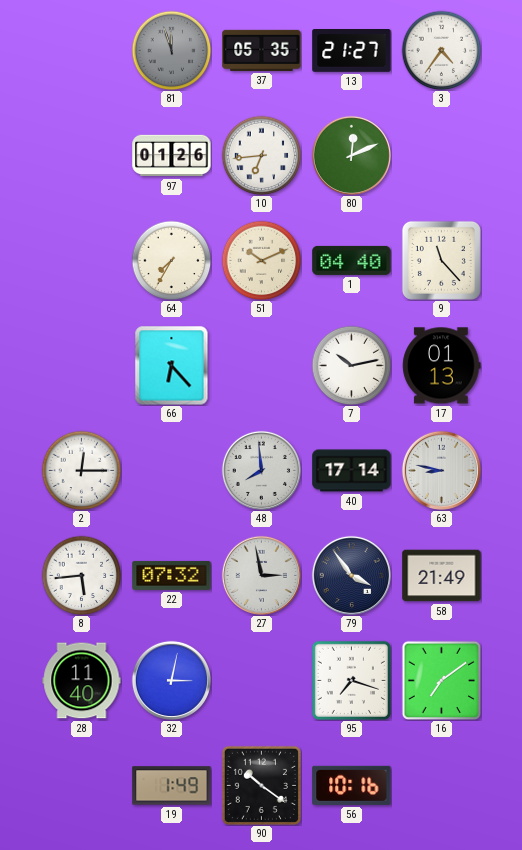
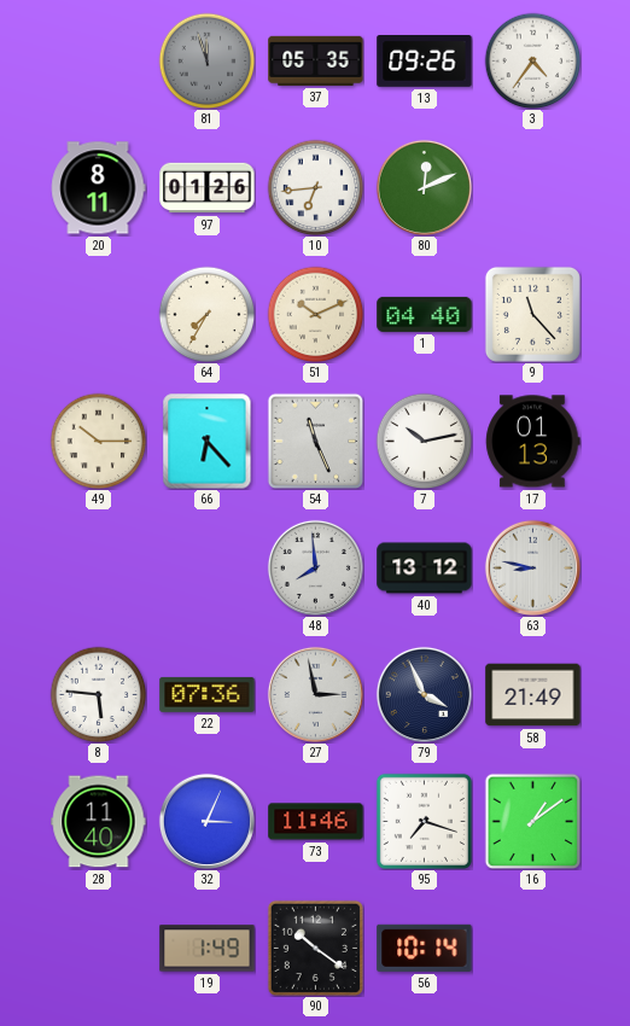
13: 21:27 -> 09:26 (425, 62)
20: none -> 8:11 (98, 188)
49: none -> 10:15 (98, 441)
54: none -> 11:26 (315, 441)
2: 12:15 -> none (81, 470)
40: 17:14 -> 13:12 (425, 569)
8: 5:44 -> 5:46 (98, 694)
22: 07:32 -> 07:36 (208, 694)
79: 3:54 -> 3:56 (424, 694)
32: 3:02 -> 3:04 (206, 821)
73: none -> 11:46 (316, 822)
16: 7:09 -> 1:09 (532, 821)
56: 10:16 -> 10:14 (425, 948)
